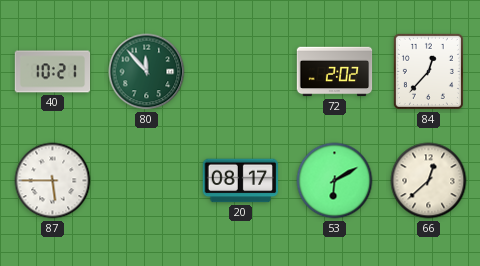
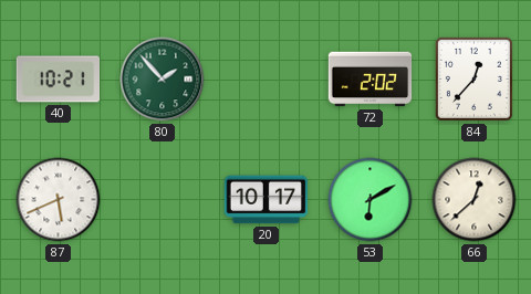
80: 11:53 -> 1:53 (163, 80)
87: 5:45 -> 5:41 (59, 200)
20: 08:17 -> 10:17 (267, 200)
